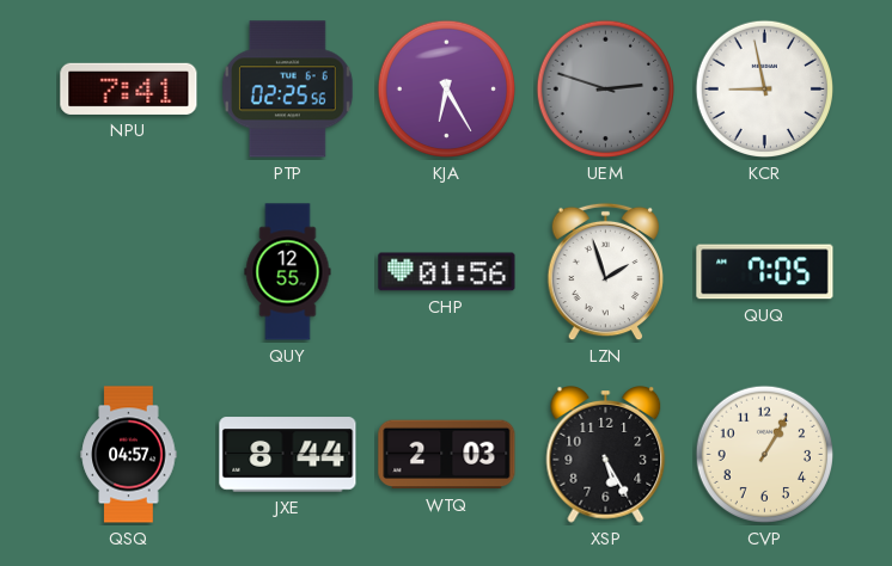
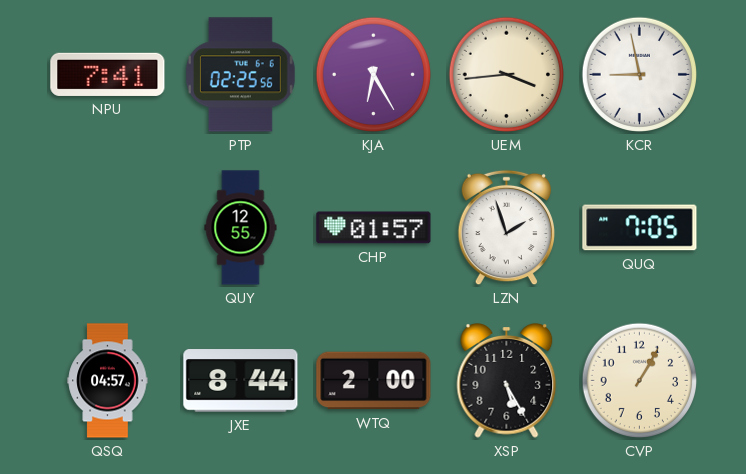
UEM: 2:48 -> 3:44 (507, 75)
UEM dial: grey -> cream (507, 75)
CHP: 01:56 -> 01:57 (374, 228)
WTQ: 2:03 -> 2:00 (374, 381)
